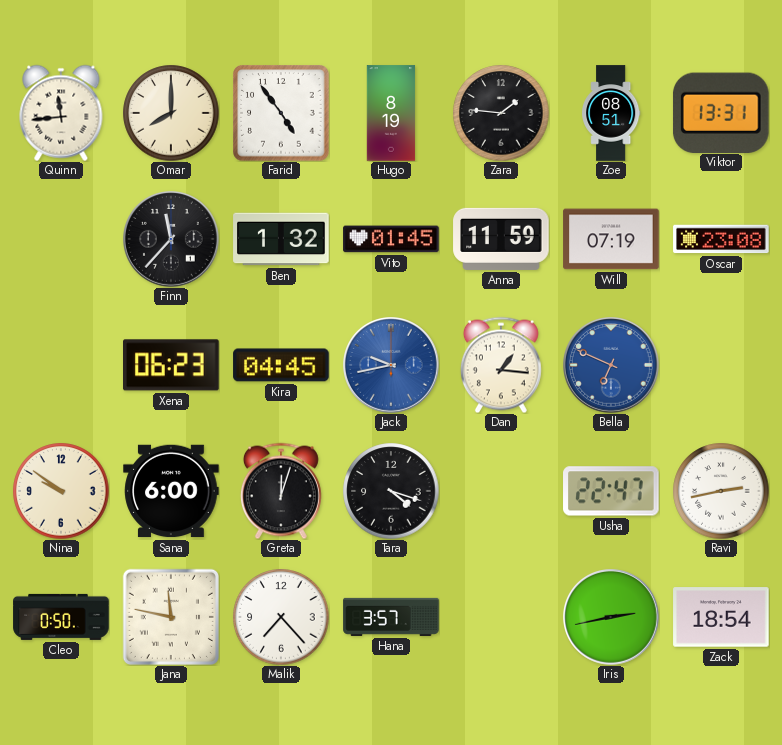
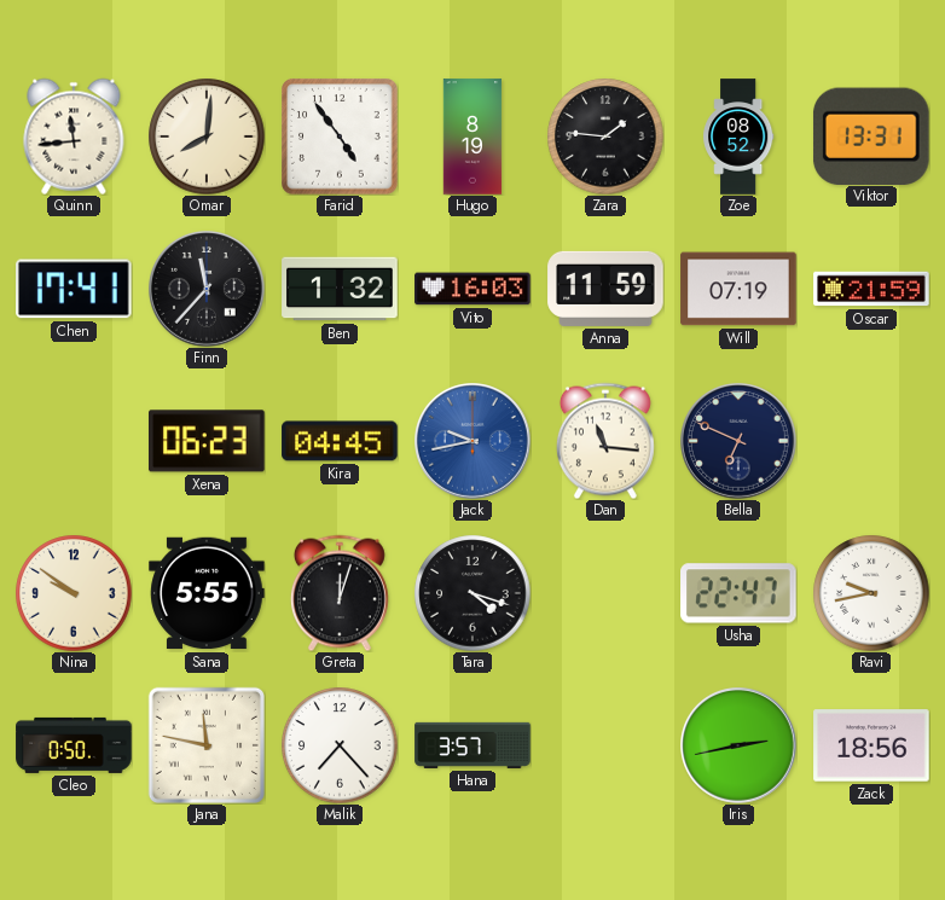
Omar: 8:00 -> 8:01 (207, 137)
Zoe: 08:51 -> 08:52 (738, 137)
Chen: none -> 17:41 (75, 289)
Vito: 01:45 -> 16:03 (473, 289)
Oscar: 23:08 -> 21:59 (871, 289)
Dan: 1:16 -> 11:16 (605, 441)
Bella dial: blue -> navy (740, 442)
Sana: 6:00 -> 5:55 (207, 593)
Ravi: 2:43 -> 9:43 (871, 593)
Zack: 18:54 -> 18:56 (871, 745)
